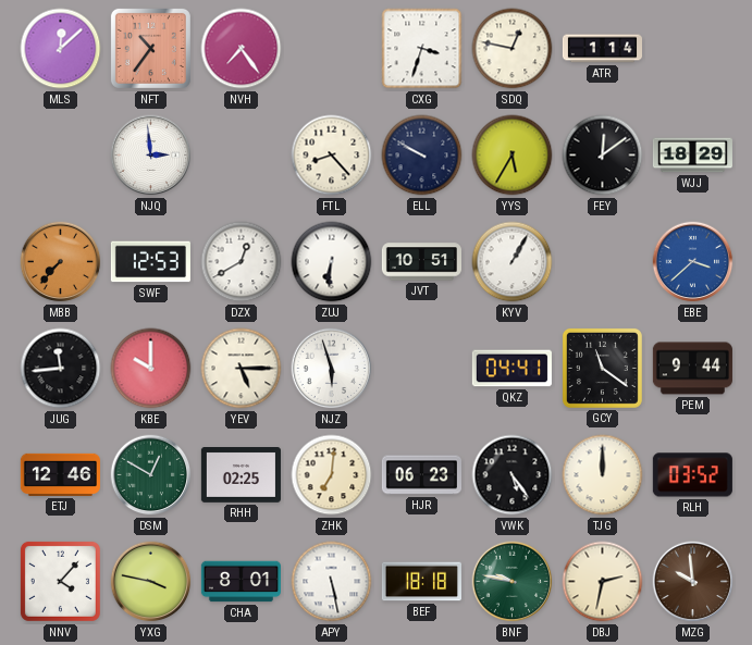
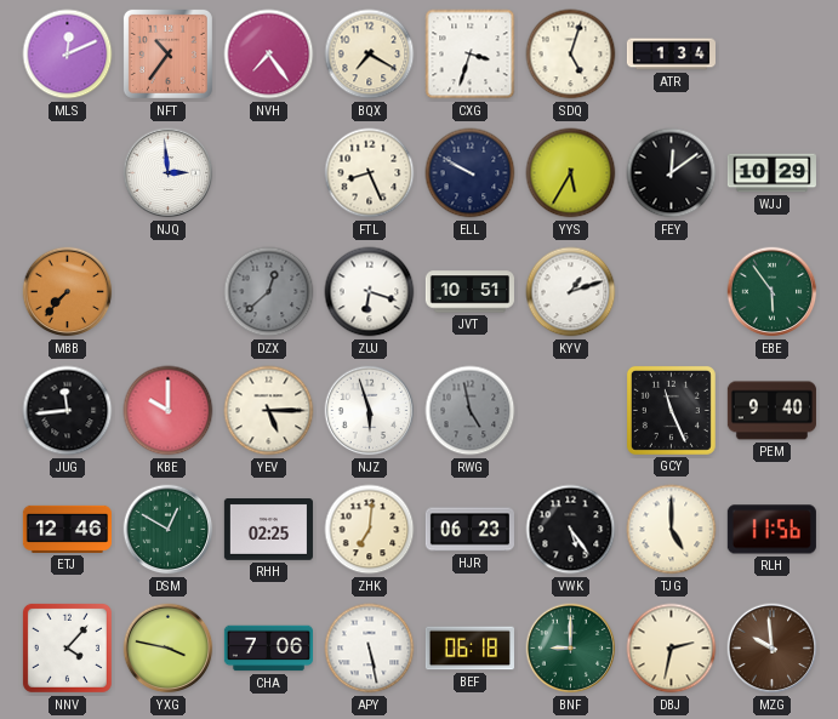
MLS: 12:08 -> 12:11 (68, 55)
BQX: none -> 7:20 (370, 55)
SDQ: 12:47 -> 5:03 (571, 55)
ATR: 1:14 -> 1:34 (671, 55)
FTL: 8:23 -> 8:26 (370, 173)
WJJ: 18:29 -> 10:29 (771, 173)
SWF: 12:53 -> none (150, 262)
DZX: 12:40 -> 12:38 (269, 292)
DZX dial: white -> grey (269, 292)
ZUJ: 6:31 -> 6:18 (370, 292)
KYV: 1:05 -> 1:12 (571, 292)
EBE: 3:38 -> 5:54 (773, 292)
EBE dial: blue -> green (773, 292)
RWG: none -> 4:58 (471, 411)
QKZ: 04:41 -> none (511, 369)
GCY: 11:21 -> 11:26 (671, 410)
PEM: 9:44 -> 9:40 (771, 411)
TJG: 12:00 -> 5:00 (672, 530)
RLH: 03:52 -> 11:56 (771, 530)
CHA: 8:01 -> 7:06 (268, 649)
BEF: 18:18 -> 06:18 (469, 649)
BNF: 9:47 -> 9:00 (571, 649)
